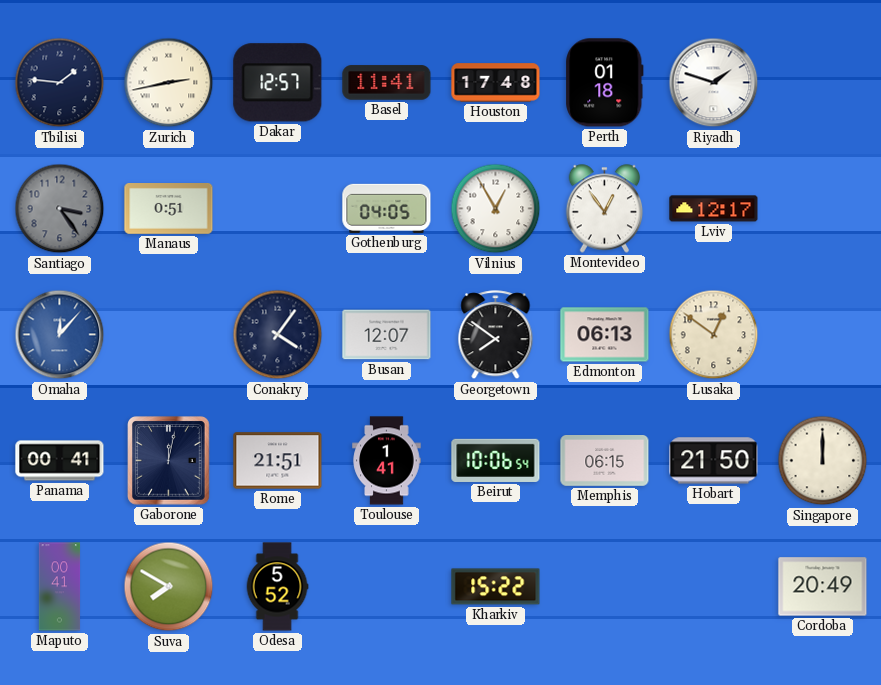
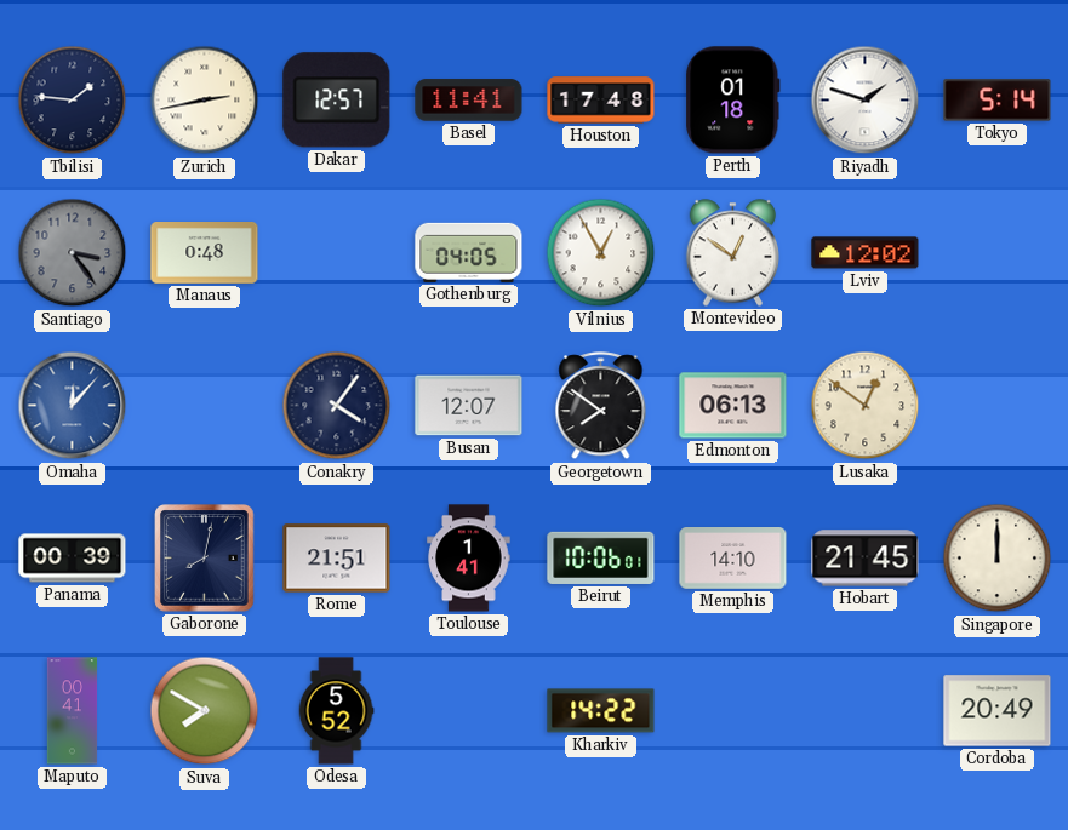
Tokyo: none -> 5:14 (998, 101)
Manaus: 0:51 -> 0:48 (205, 253)
Montevideo: 12:54 -> 12:51 (733, 253)
Lviv: 12:17 -> 12:02 (866, 253)
Panama: 00:41 -> 00:39 (73, 559)
Gaborone: 12:02 -> 8:02 (205, 559)
Beirut: 10:06:54 -> 10:06:01 (601, 557)
Memphis: 06:15 -> 14:10 (733, 559)
Hobart: 21:50 -> 21:45 (866, 559)
Kharkiv: 15:22 -> 14:22 (601, 711)
